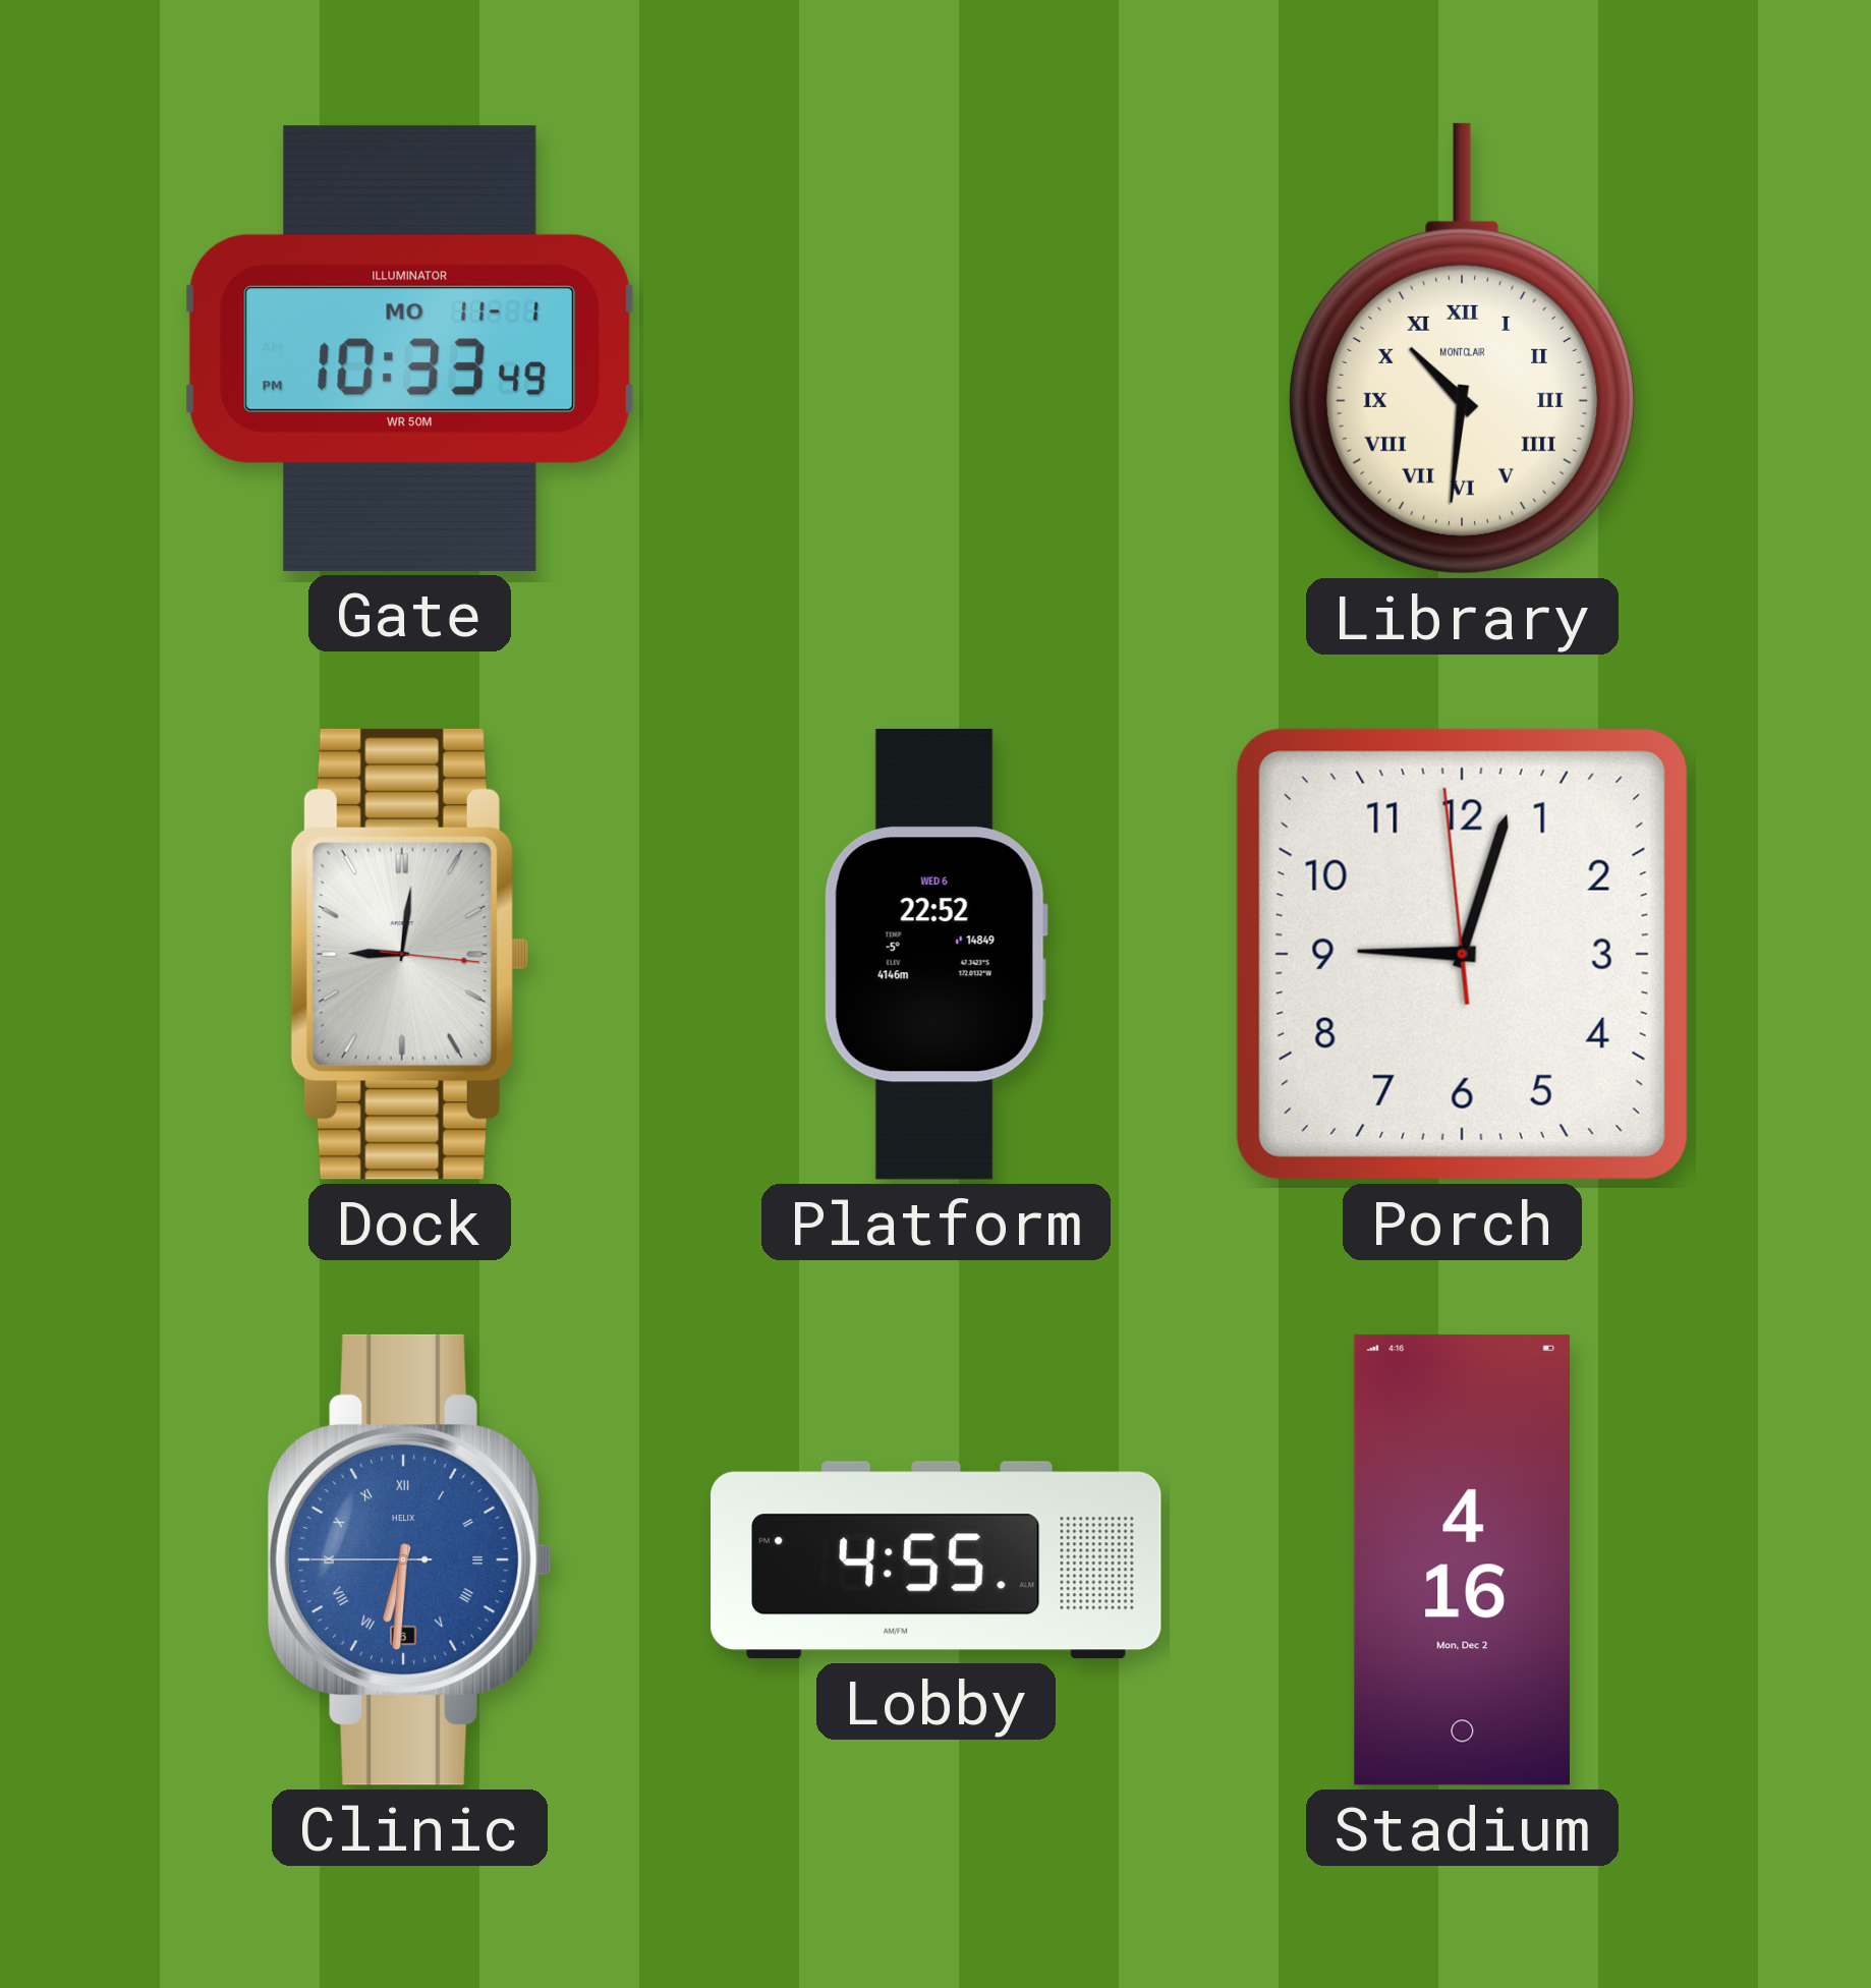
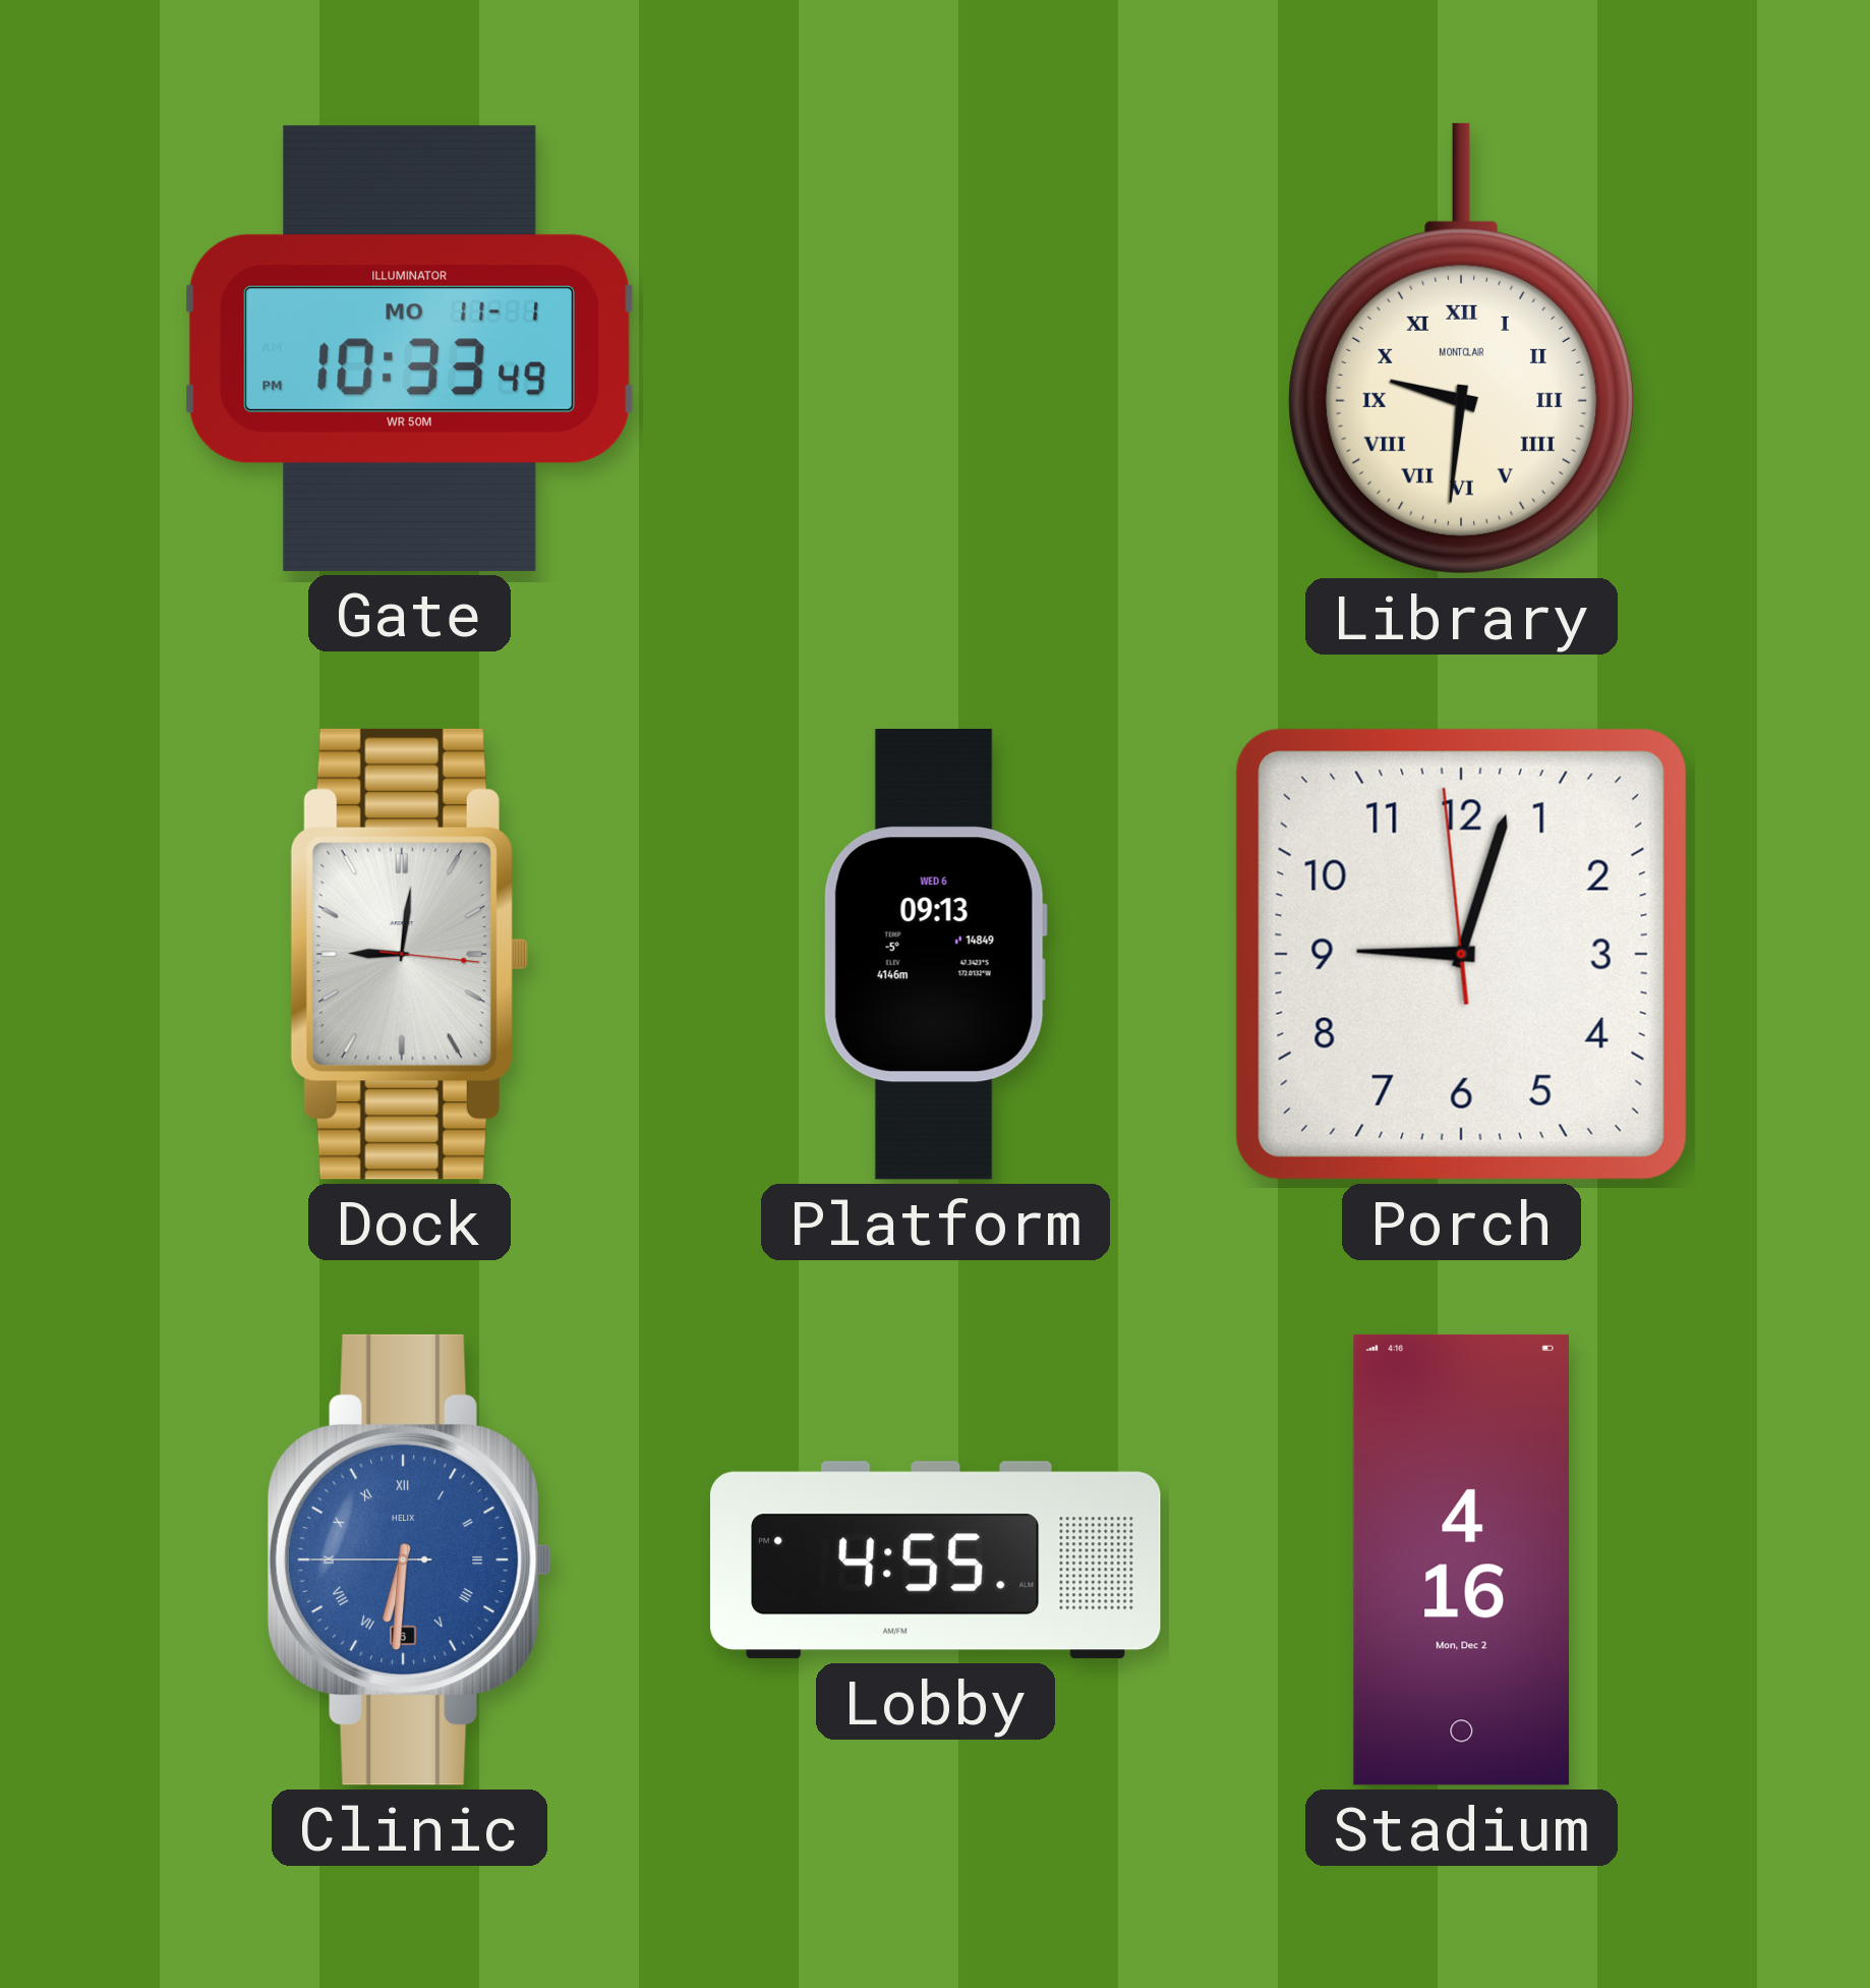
Library: 10:31 -> 9:31 (1462, 348)
Platform: 22:52 -> 09:13 (935, 954)
